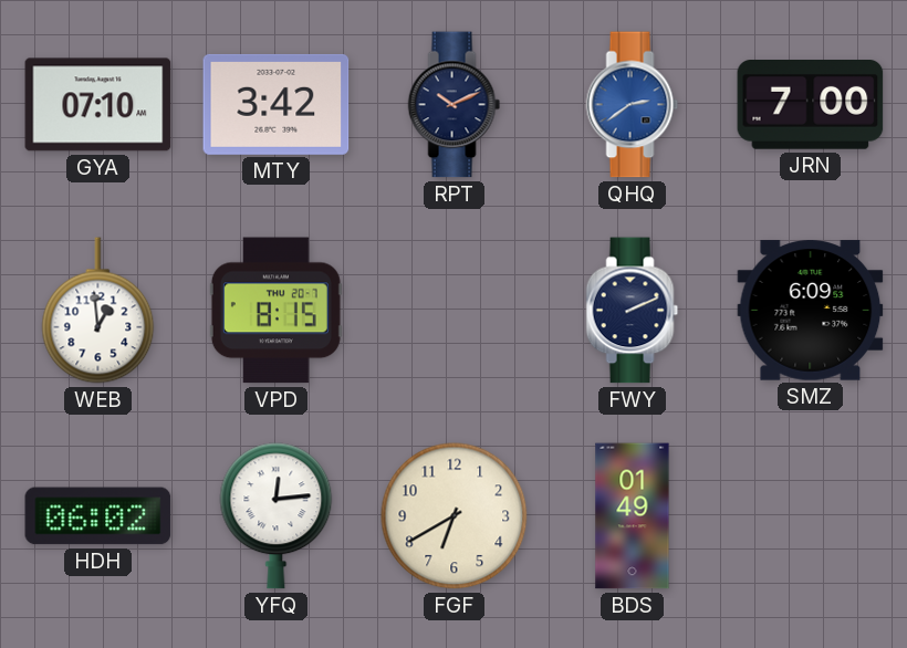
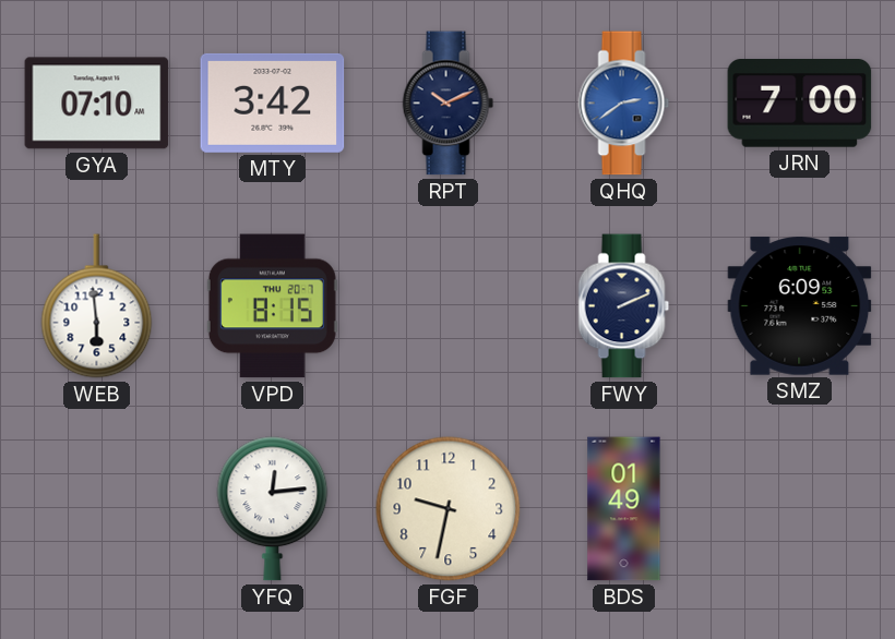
WEB: 12:59 -> 5:59 (97, 306)
HDH: 06:02 -> none (98, 516)
FGF: 6:40 -> 9:32 (449, 509)
